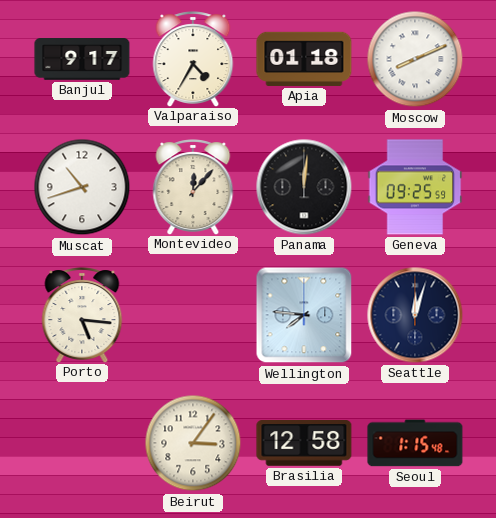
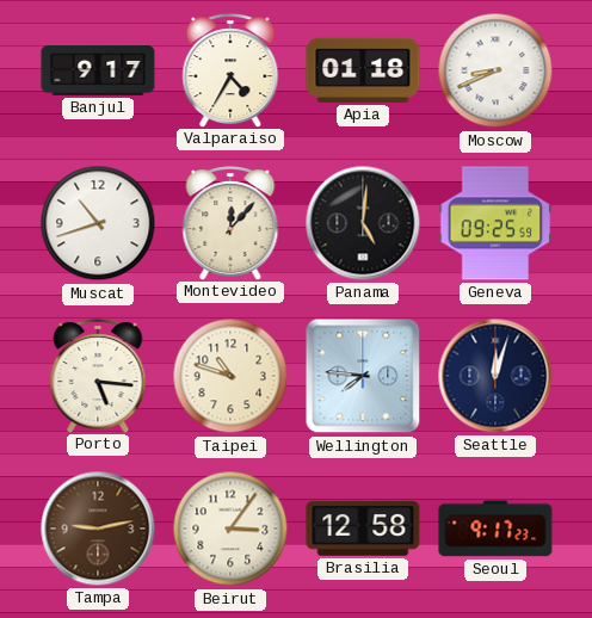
Moscow: 8:11 -> 8:41 (495, 70)
Panama: 12:01 -> 5:01 (363, 223)
Taipei: none -> 10:48 (230, 376)
Tampa: none -> 9:13 (98, 529)
Seoul: 1:15 -> 9:17 (495, 529)
